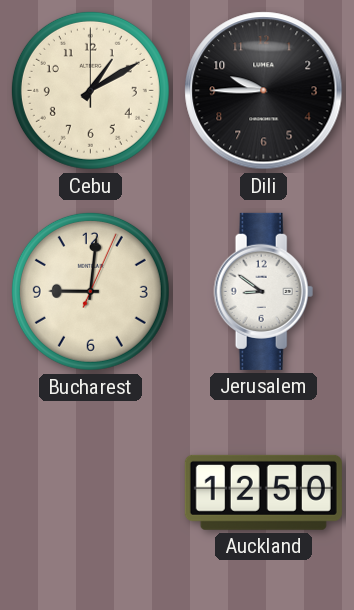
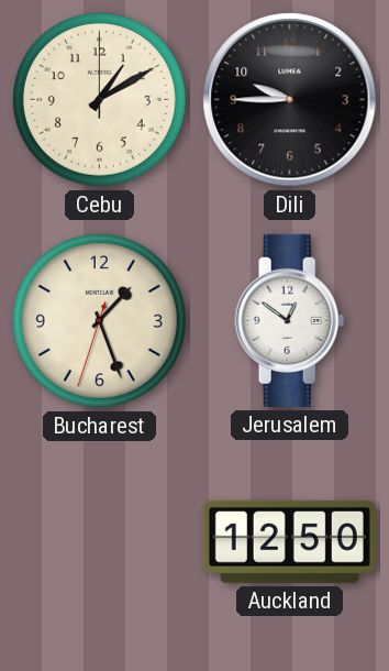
Bucharest: 9:01 -> 1:26 (99, 320)
Jerusalem: 8:51 -> 12:51 (290, 320)
